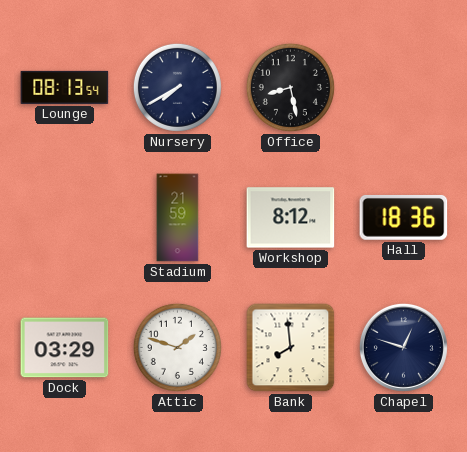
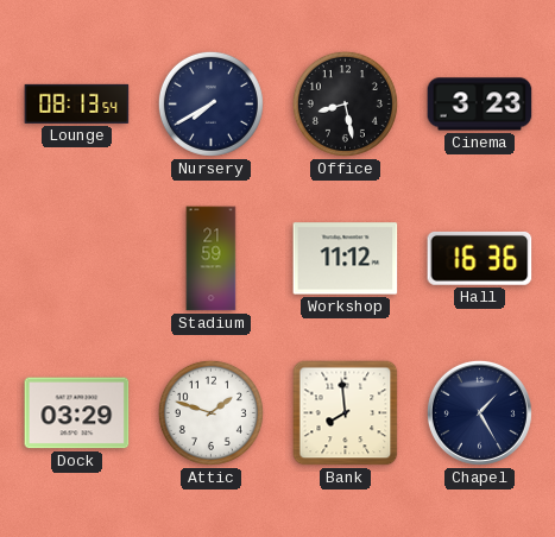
Cinema: none -> 3:23 (480, 105)
Workshop: 8:12 -> 11:12 (346, 259)
Hall: 18:36 -> 16:36 (480, 258)
Chapel: 12:48 -> 1:25 (479, 412)
